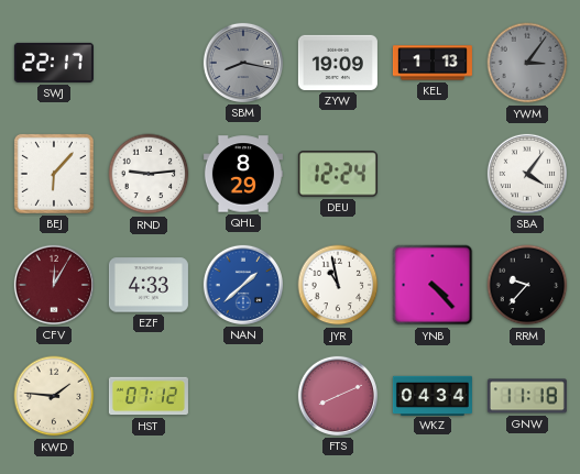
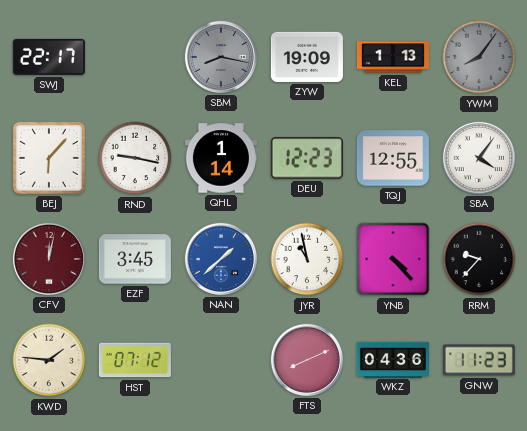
YWM: 3:06 -> 8:06 (479, 57)
RND: 9:14 -> 9:17 (135, 158)
QHL: 8:29 -> 1:14 (221, 158)
DEU: 12:24 -> 12:23 (307, 158)
TQJ: none -> 12:55 (393, 158)
CFV: 12:05 -> 12:02 (49, 259)
EZF: 4:33 -> 3:45 (135, 259)
WKZ: 04:34 -> 04:36 (393, 359)
GNW: 11:18 -> 11:23 (479, 360)
